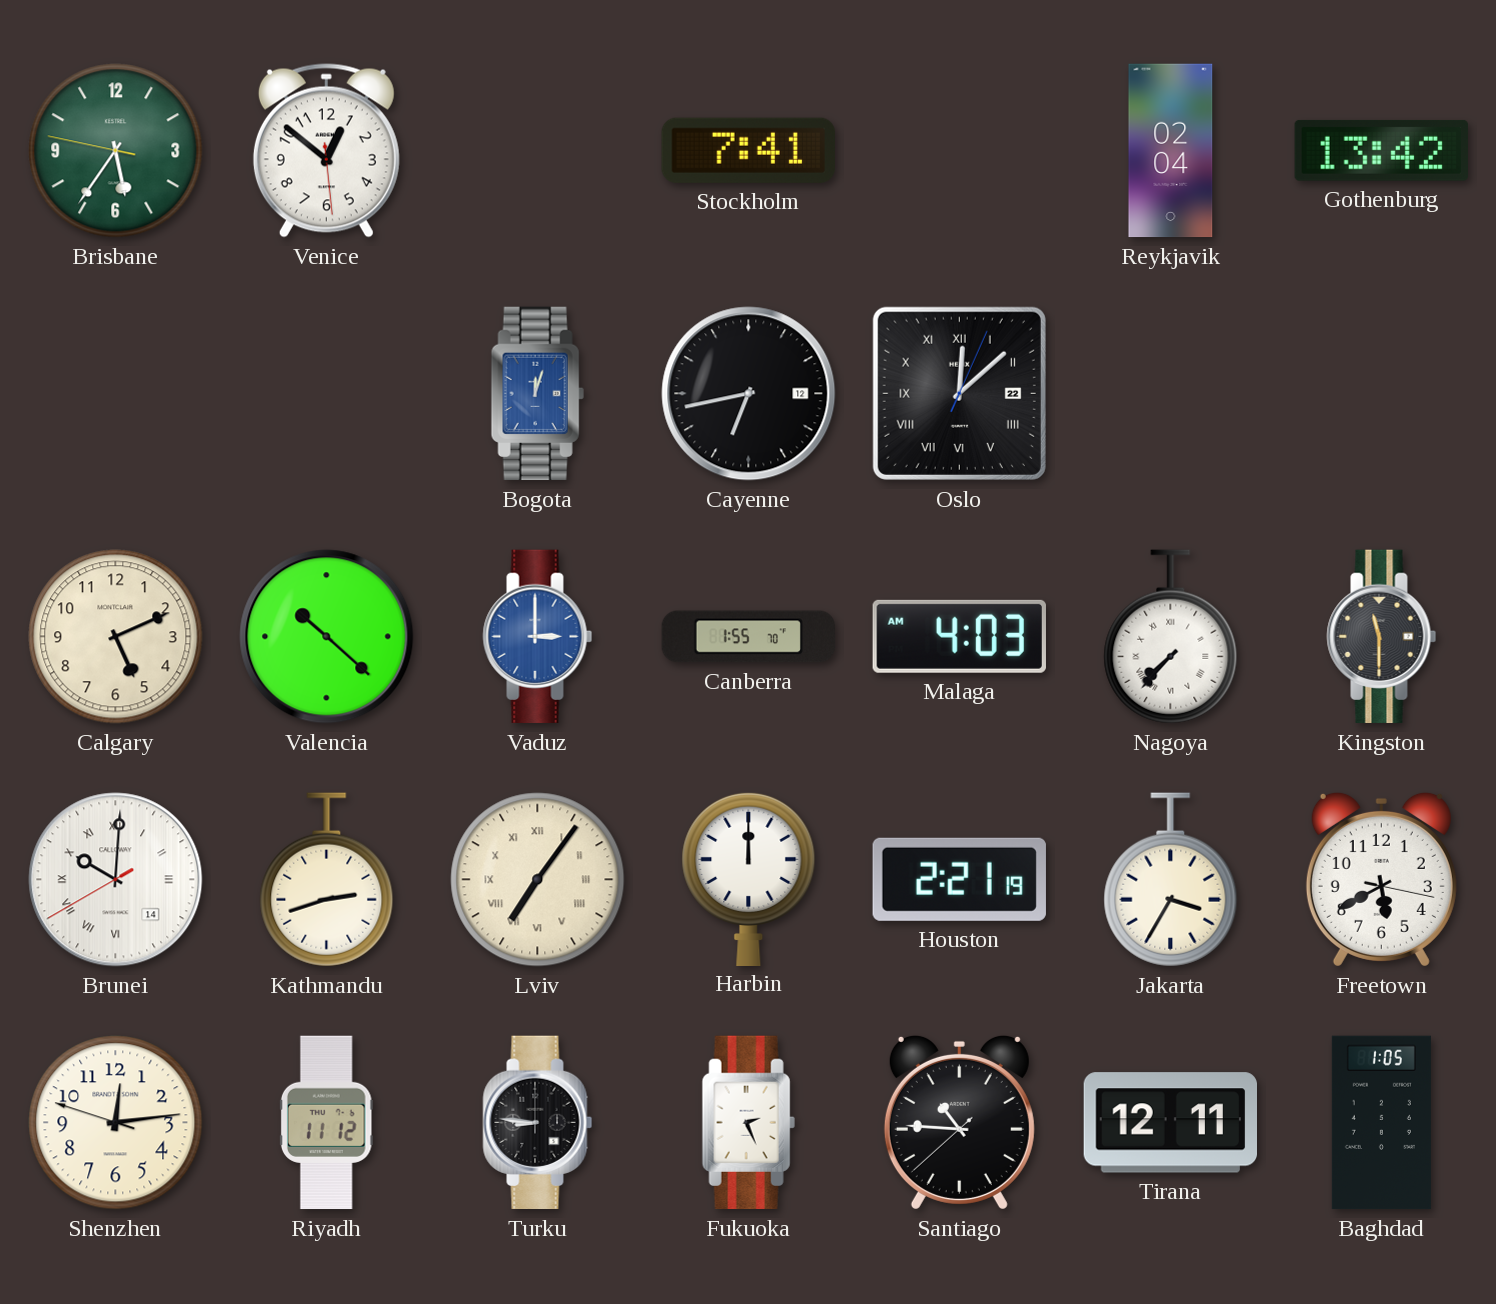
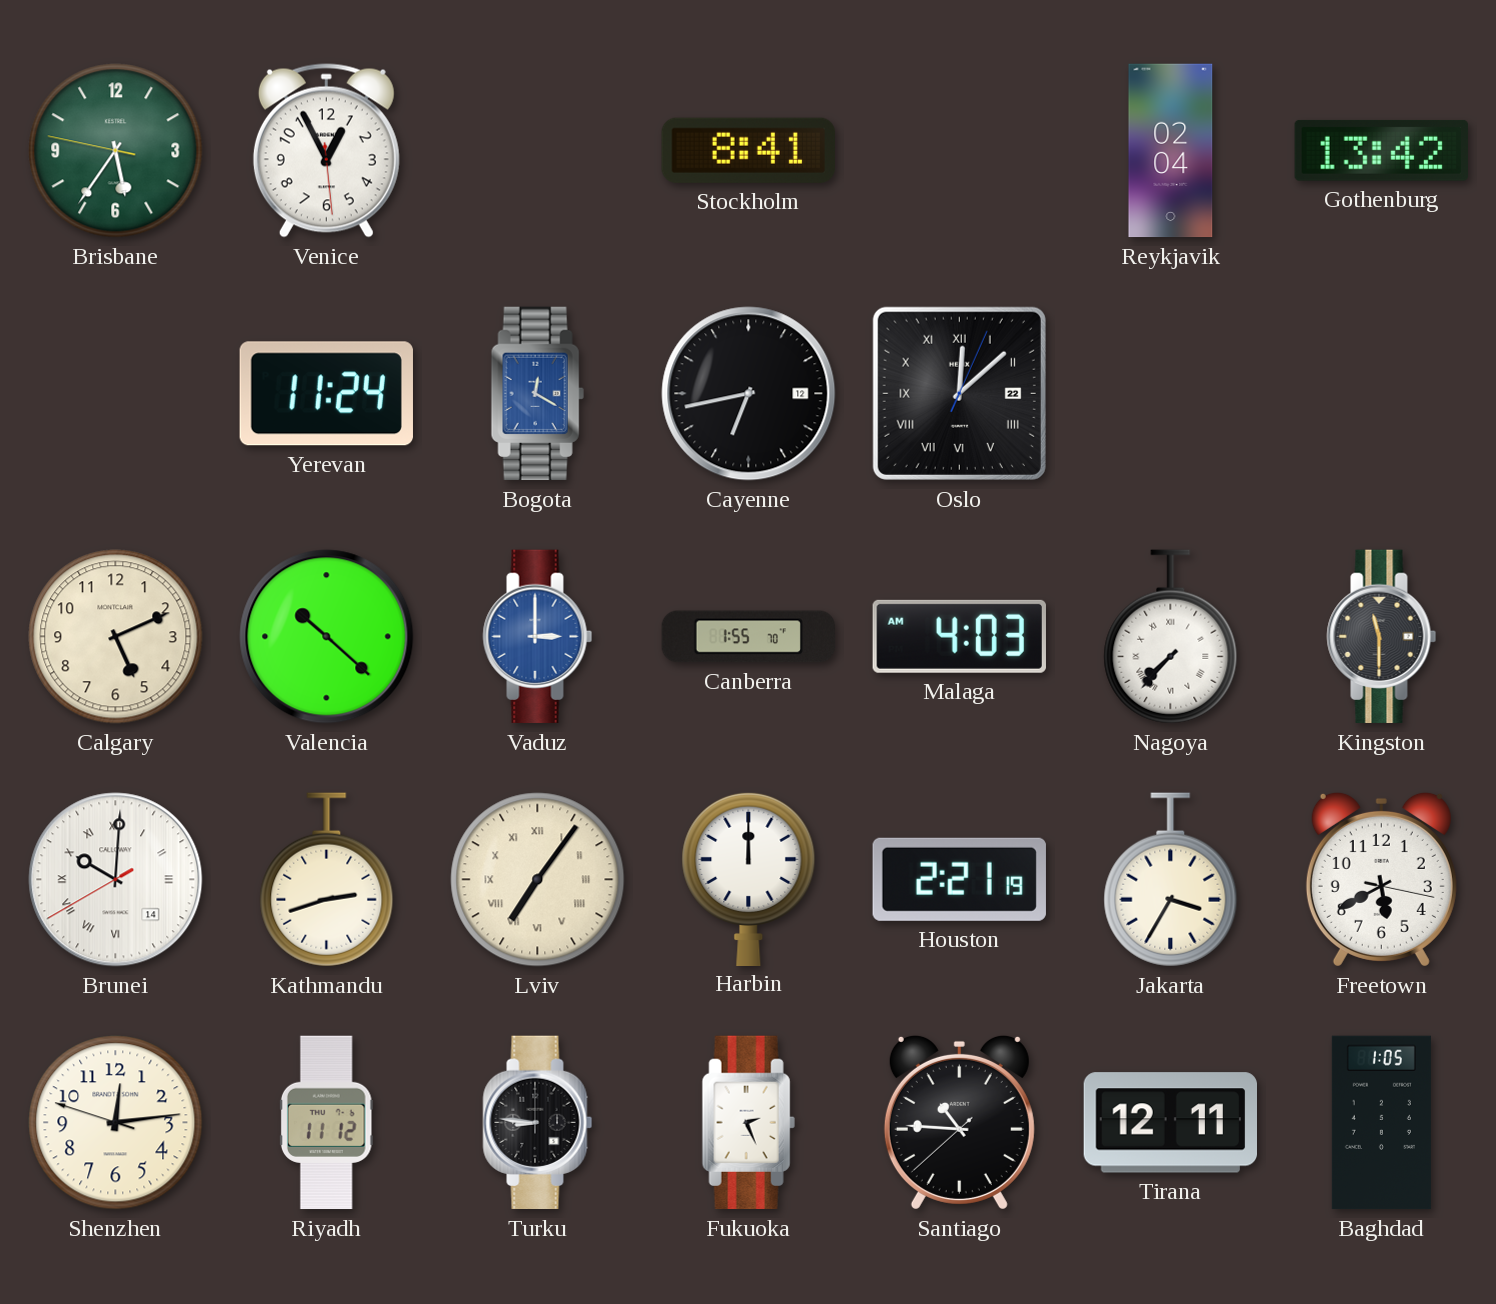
Venice: 12:51 -> 12:55 (326, 151)
Stockholm: 7:41 -> 8:41 (748, 150)
Yerevan: none -> 11:24 (326, 394)
Bogota: 12:03 -> 12:20 (537, 394)
